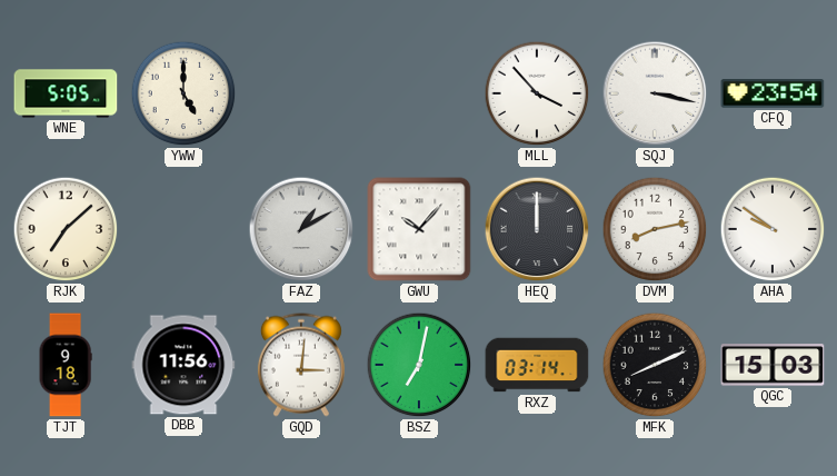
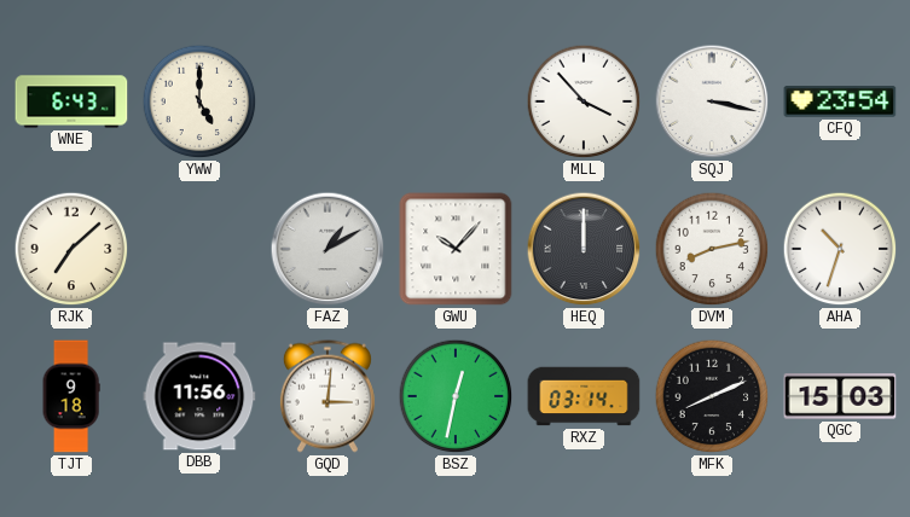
WNE: 5:05 -> 6:43 (71, 101)
AHA: 9:51 -> 10:33 (840, 249)
BSZ: 7:02 -> 12:32 (456, 396)
